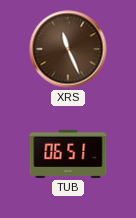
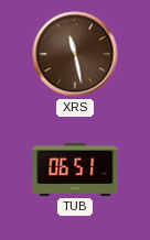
XRS: 11:26 -> 11:28 (75, 54)
